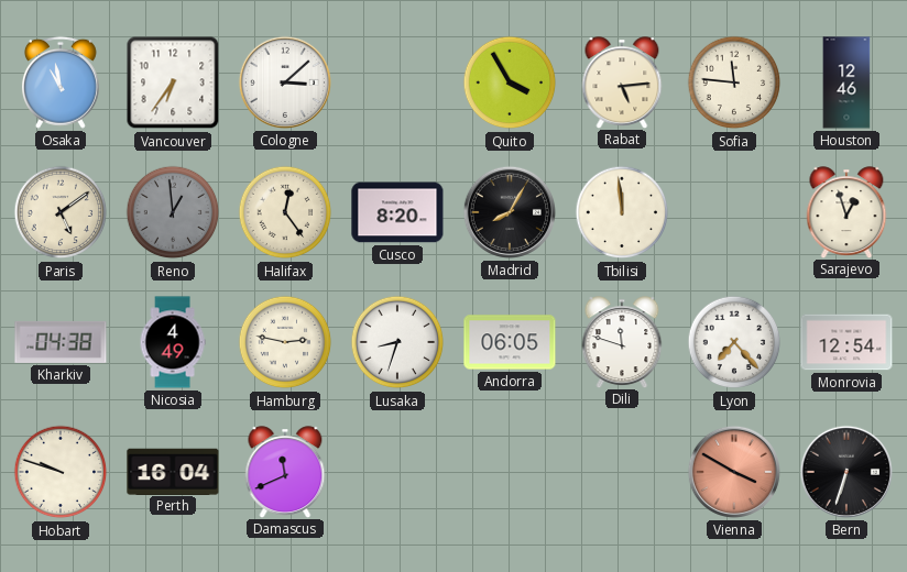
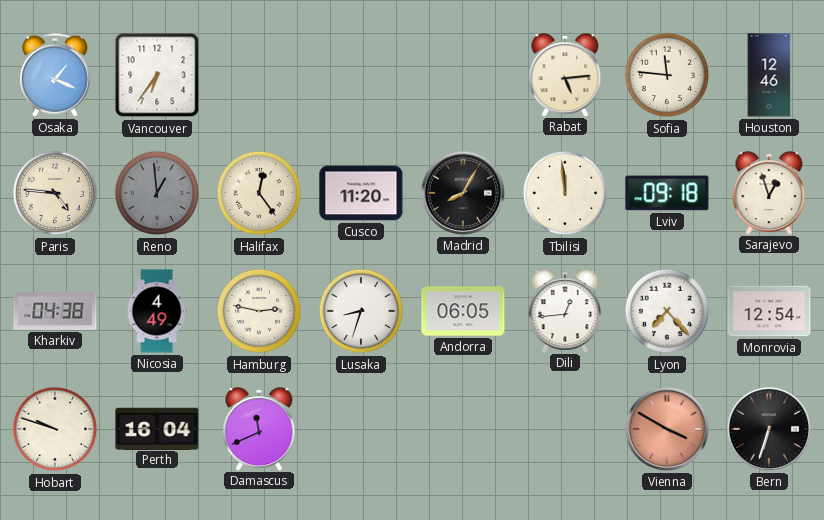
Osaka: 10:58 -> 1:19 (55, 75)
Cologne: 3:08 -> none (285, 82)
Quito: 3:55 -> none (510, 82)
Paris: 5:09 -> 4:46 (55, 193)
Cusco: 8:20 -> 11:20 (361, 193)
Lviv: none -> 09:18 (667, 193)
Dili: 11:48 -> 12:44 (565, 311)
